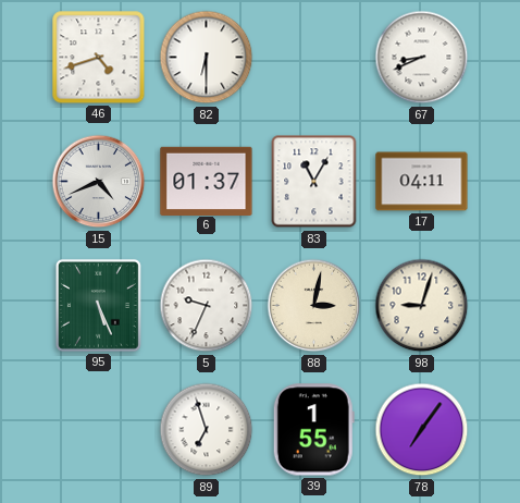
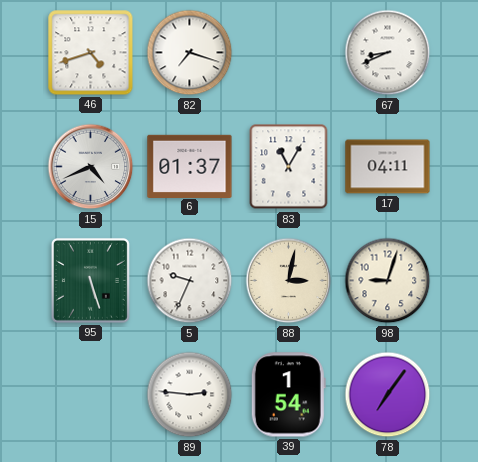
82: 6:30 -> 7:18 (190, 53)
95: 5:26 -> 5:27 (90, 280)
89: 6:57 -> 2:46 (190, 395)
39: 1:55 -> 1:54 (288, 395)
